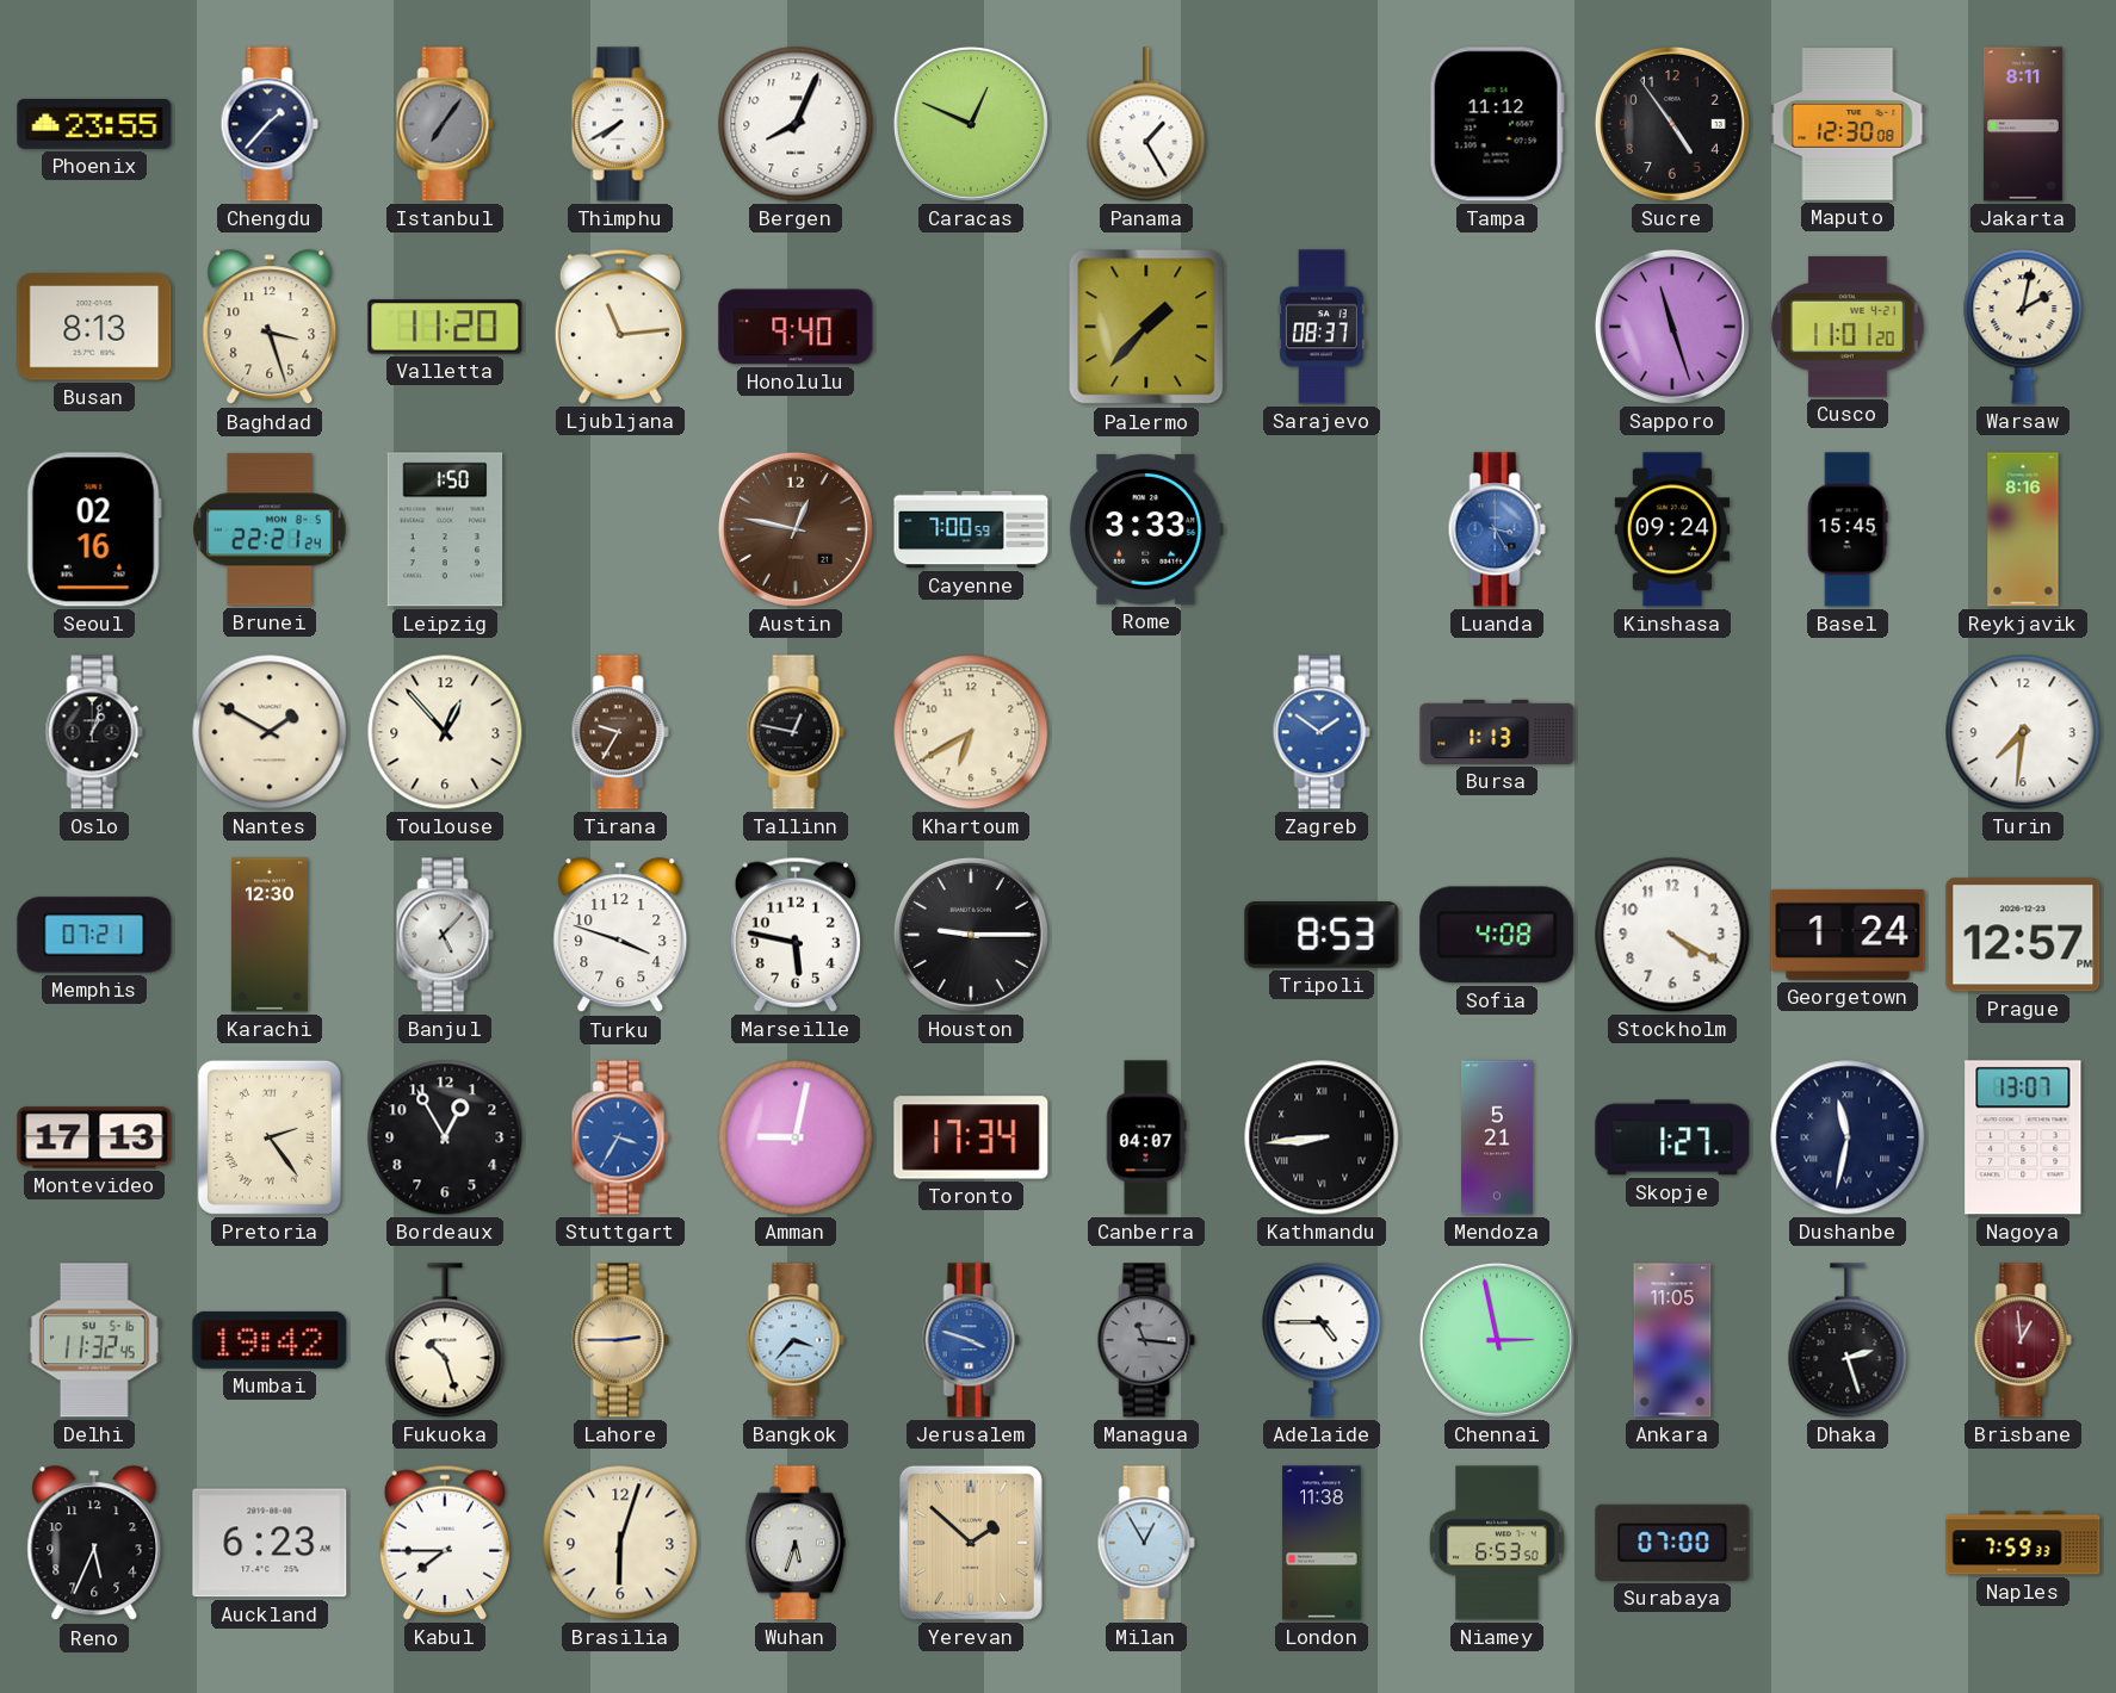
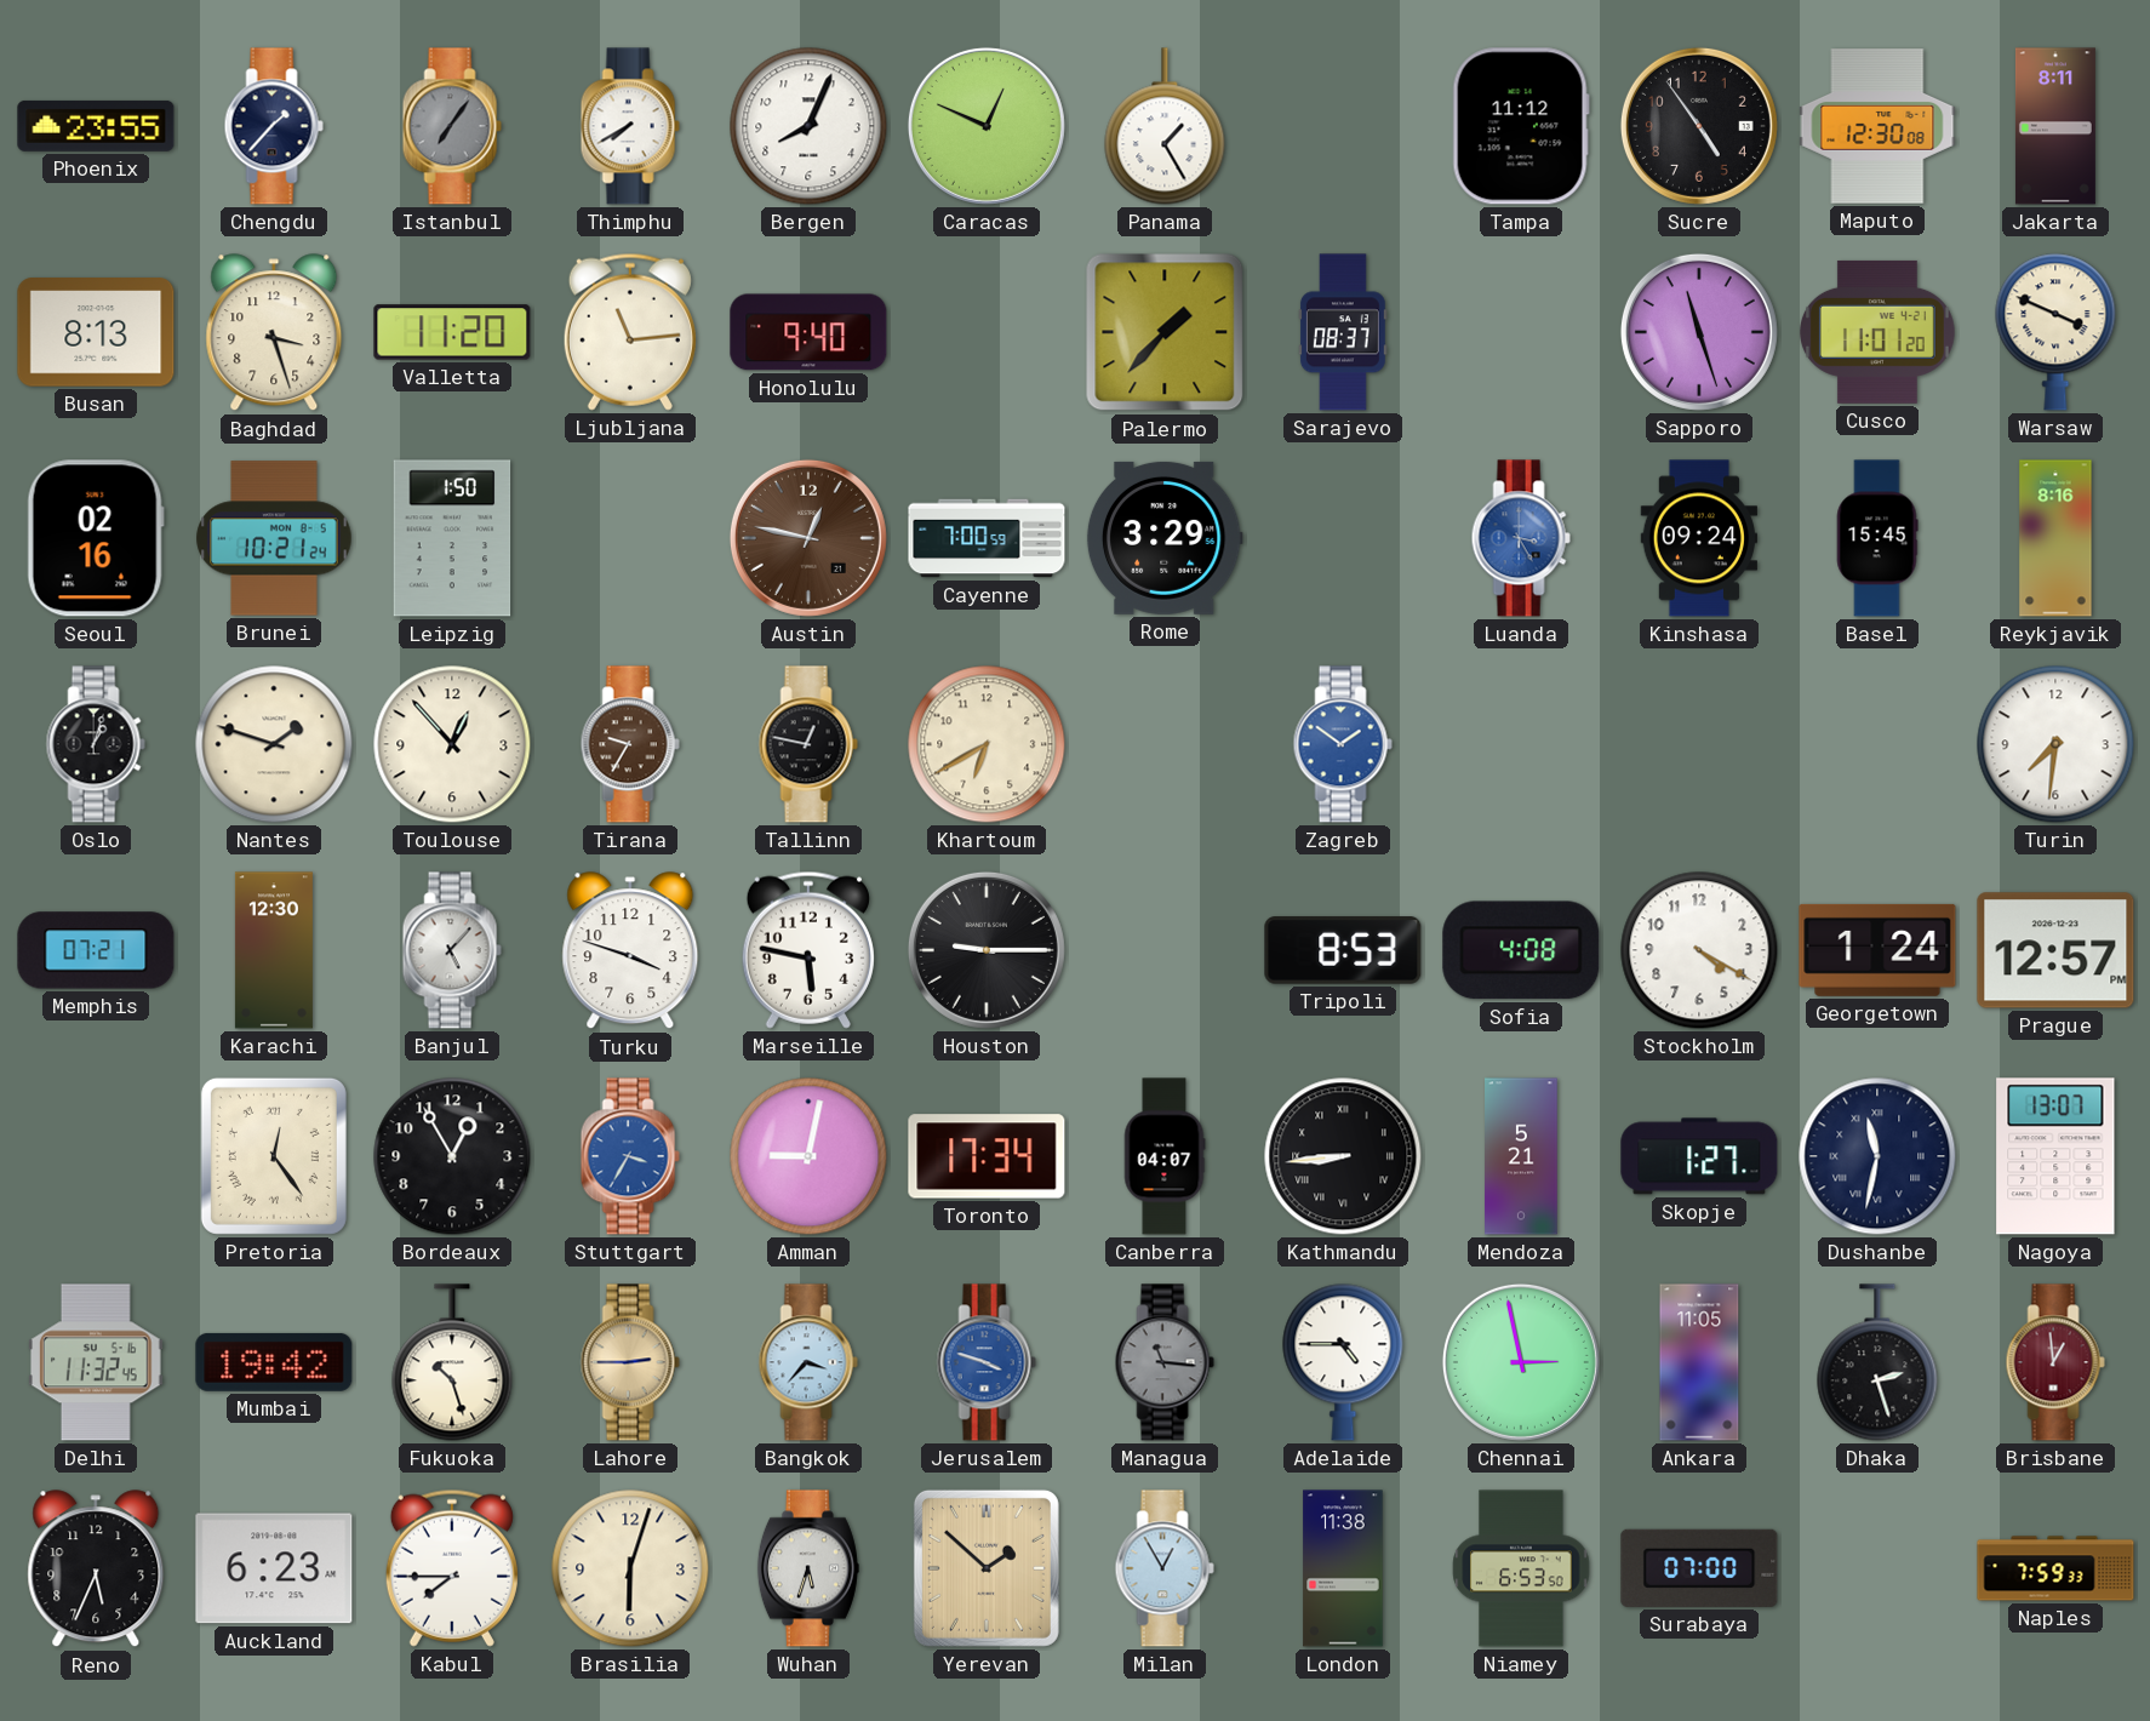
Warsaw: 2:02 -> 3:49 (2055, 332)
Brunei: 22:21 -> 10:21 (274, 538)
Rome: 3:33 -> 3:29 (1165, 538)
Nantes: 1:50 -> 1:48 (274, 744)
Bursa: 1:13 -> none (1497, 732)
Montevideo: 17:13 -> none (94, 1137)
Pretoria: 2:24 -> 12:24 (274, 1156)
